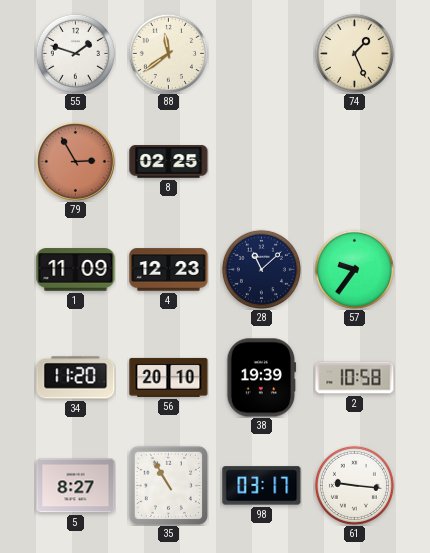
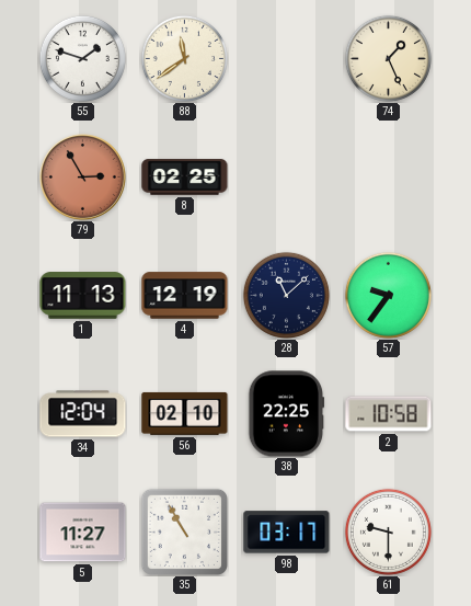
1: 11:09 -> 11:13 (83, 296)
4: 12:23 -> 12:19 (185, 296)
34: 11:20 -> 12:04 (83, 414)
56: 20:10 -> 02:10 (185, 413)
38: 19:39 -> 22:25 (287, 414)
5: 8:27 -> 11:27 (83, 533)
61: 9:16 -> 9:30 (388, 531)
